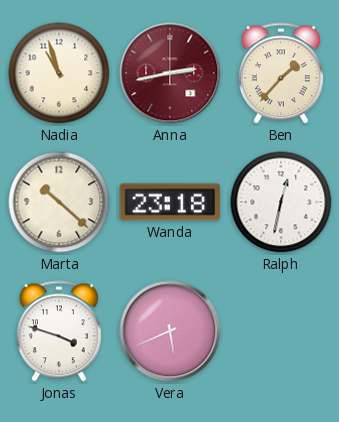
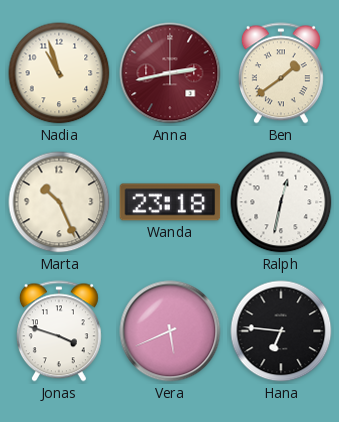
Ben: 1:37 -> 1:39 (281, 73)
Marta: 10:22 -> 10:26 (59, 202)
Hana: none -> 6:46 (281, 331)
